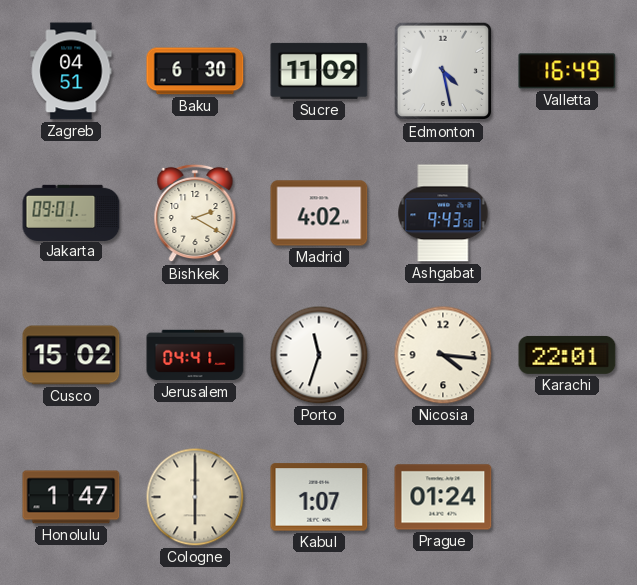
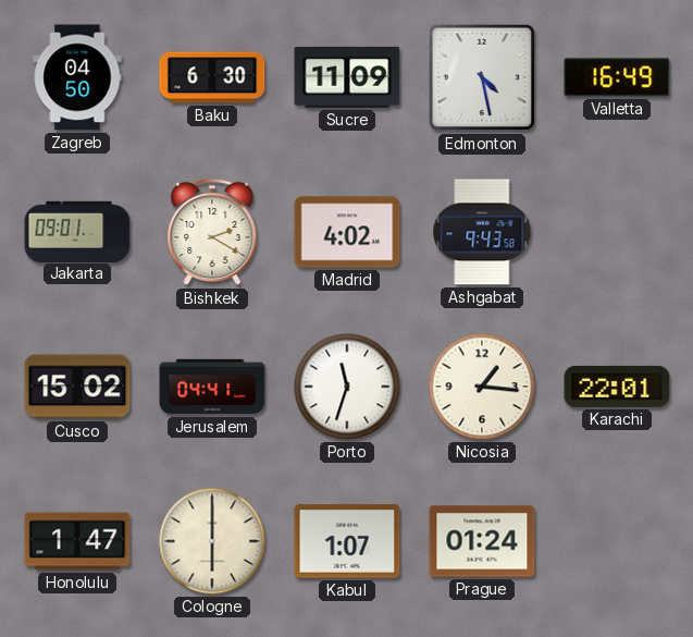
Zagreb: 04:51 -> 04:50 (77, 77)
Nicosia: 4:16 -> 1:16 (482, 387)
